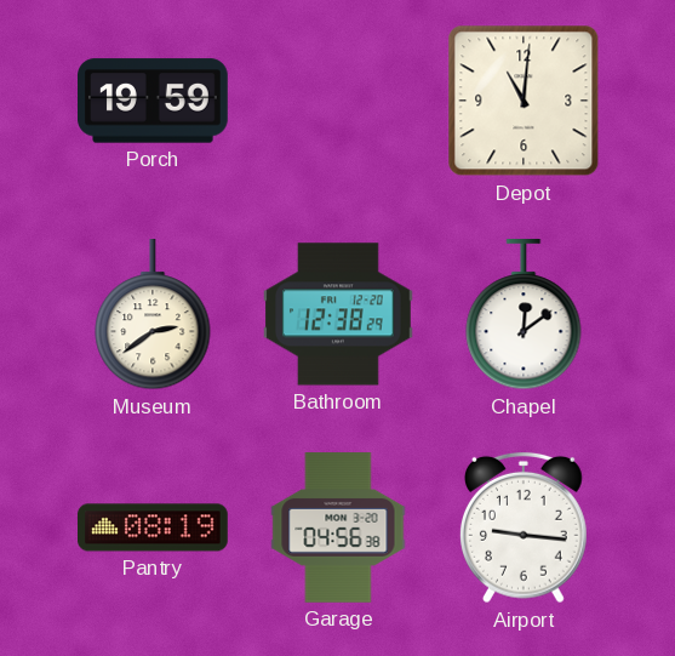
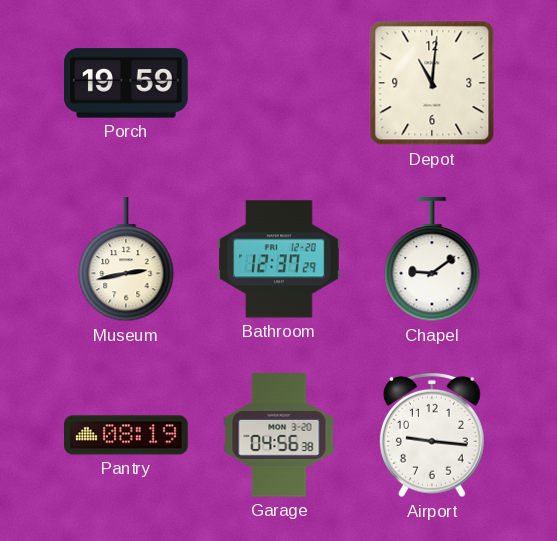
Museum: 2:39 -> 2:43 (126, 260)
Bathroom: 12:38 -> 12:37 (280, 259)
Chapel: 12:09 -> 9:09 (432, 260)
